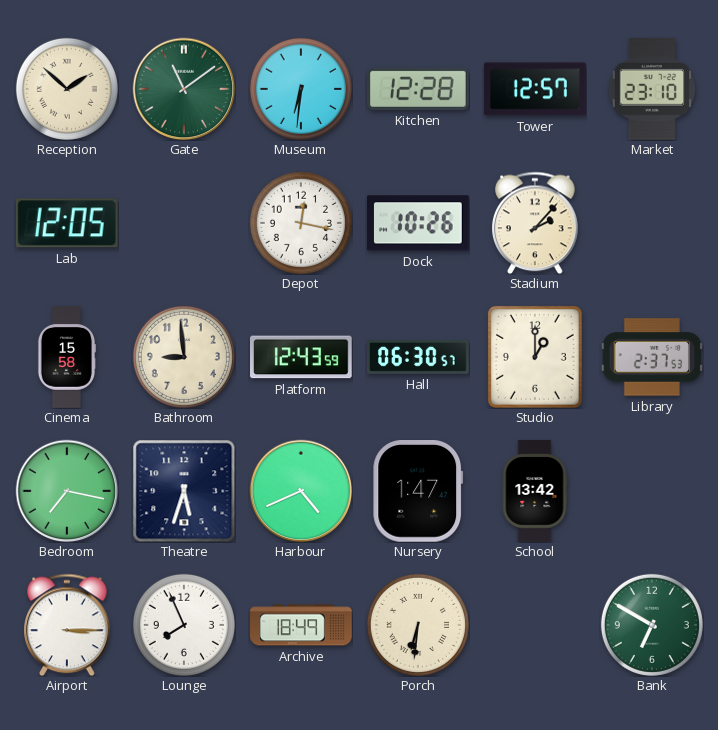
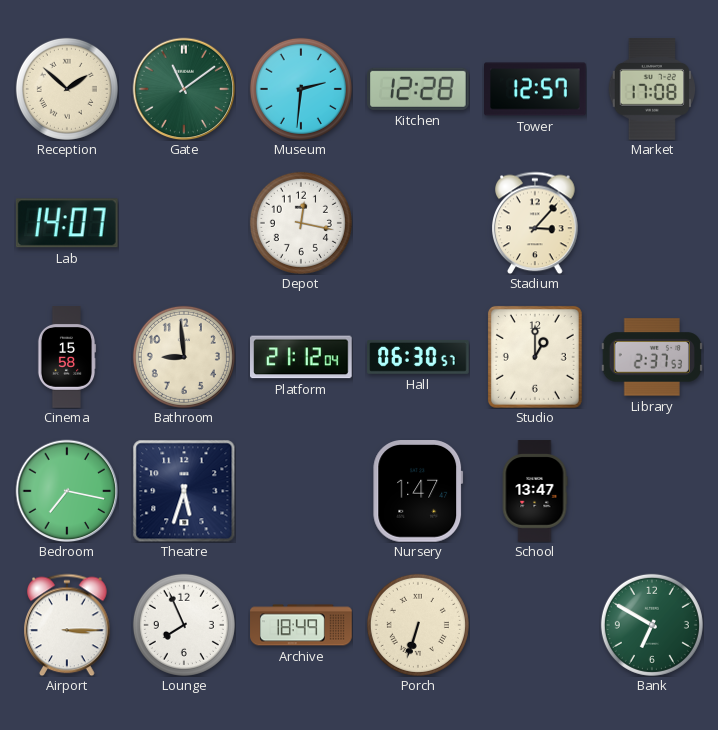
Museum: 6:31 -> 2:31 (301, 89)
Market: 23:10 -> 17:08 (651, 90)
Lab: 12:05 -> 14:07 (67, 223)
Dock: 10:26 -> none (419, 223)
Stadium: 2:07 -> 3:07 (535, 223)
Platform: 12:43 -> 21:12 (302, 357)
Harbour: 4:41 -> none (301, 491)
School: 13:42 -> 13:47 (535, 491)
Porch: 6:31 -> 6:33 (418, 625)
